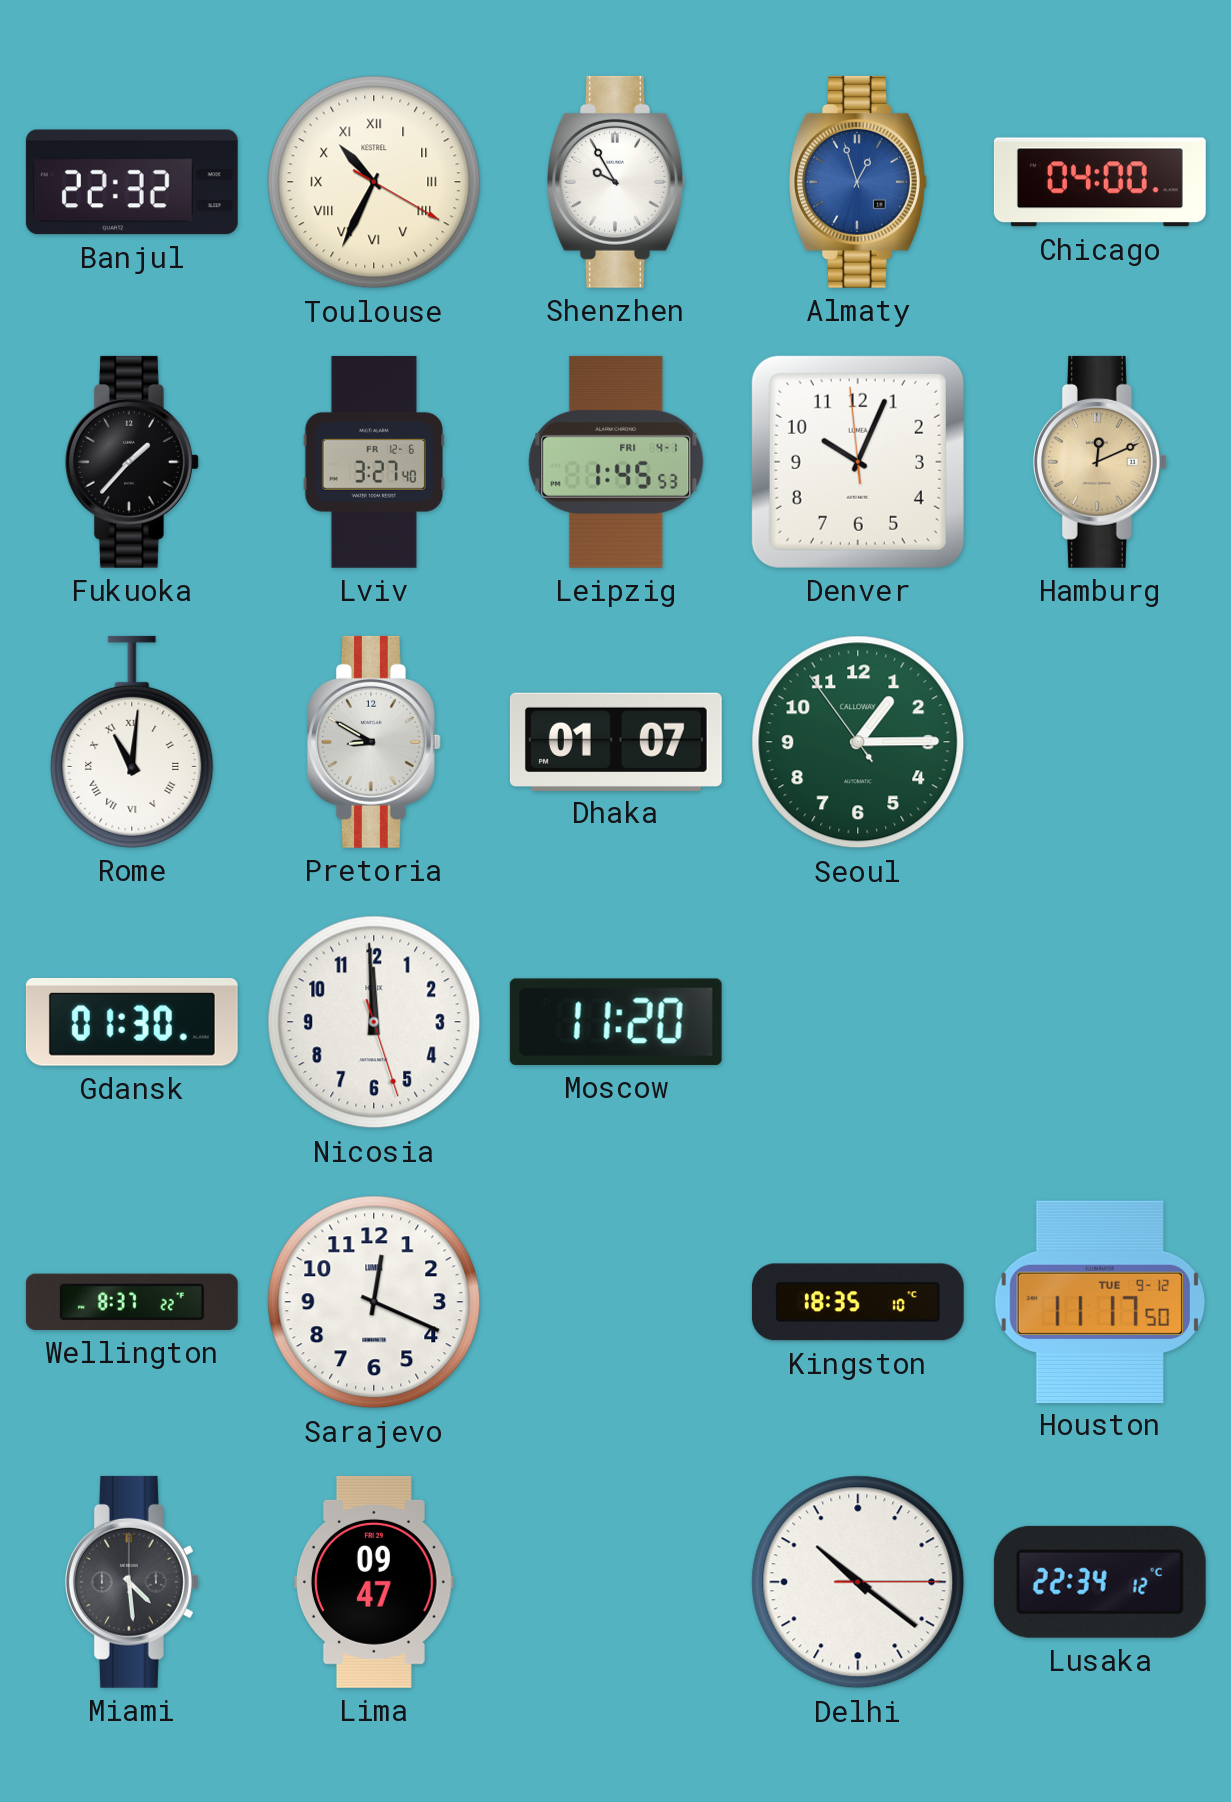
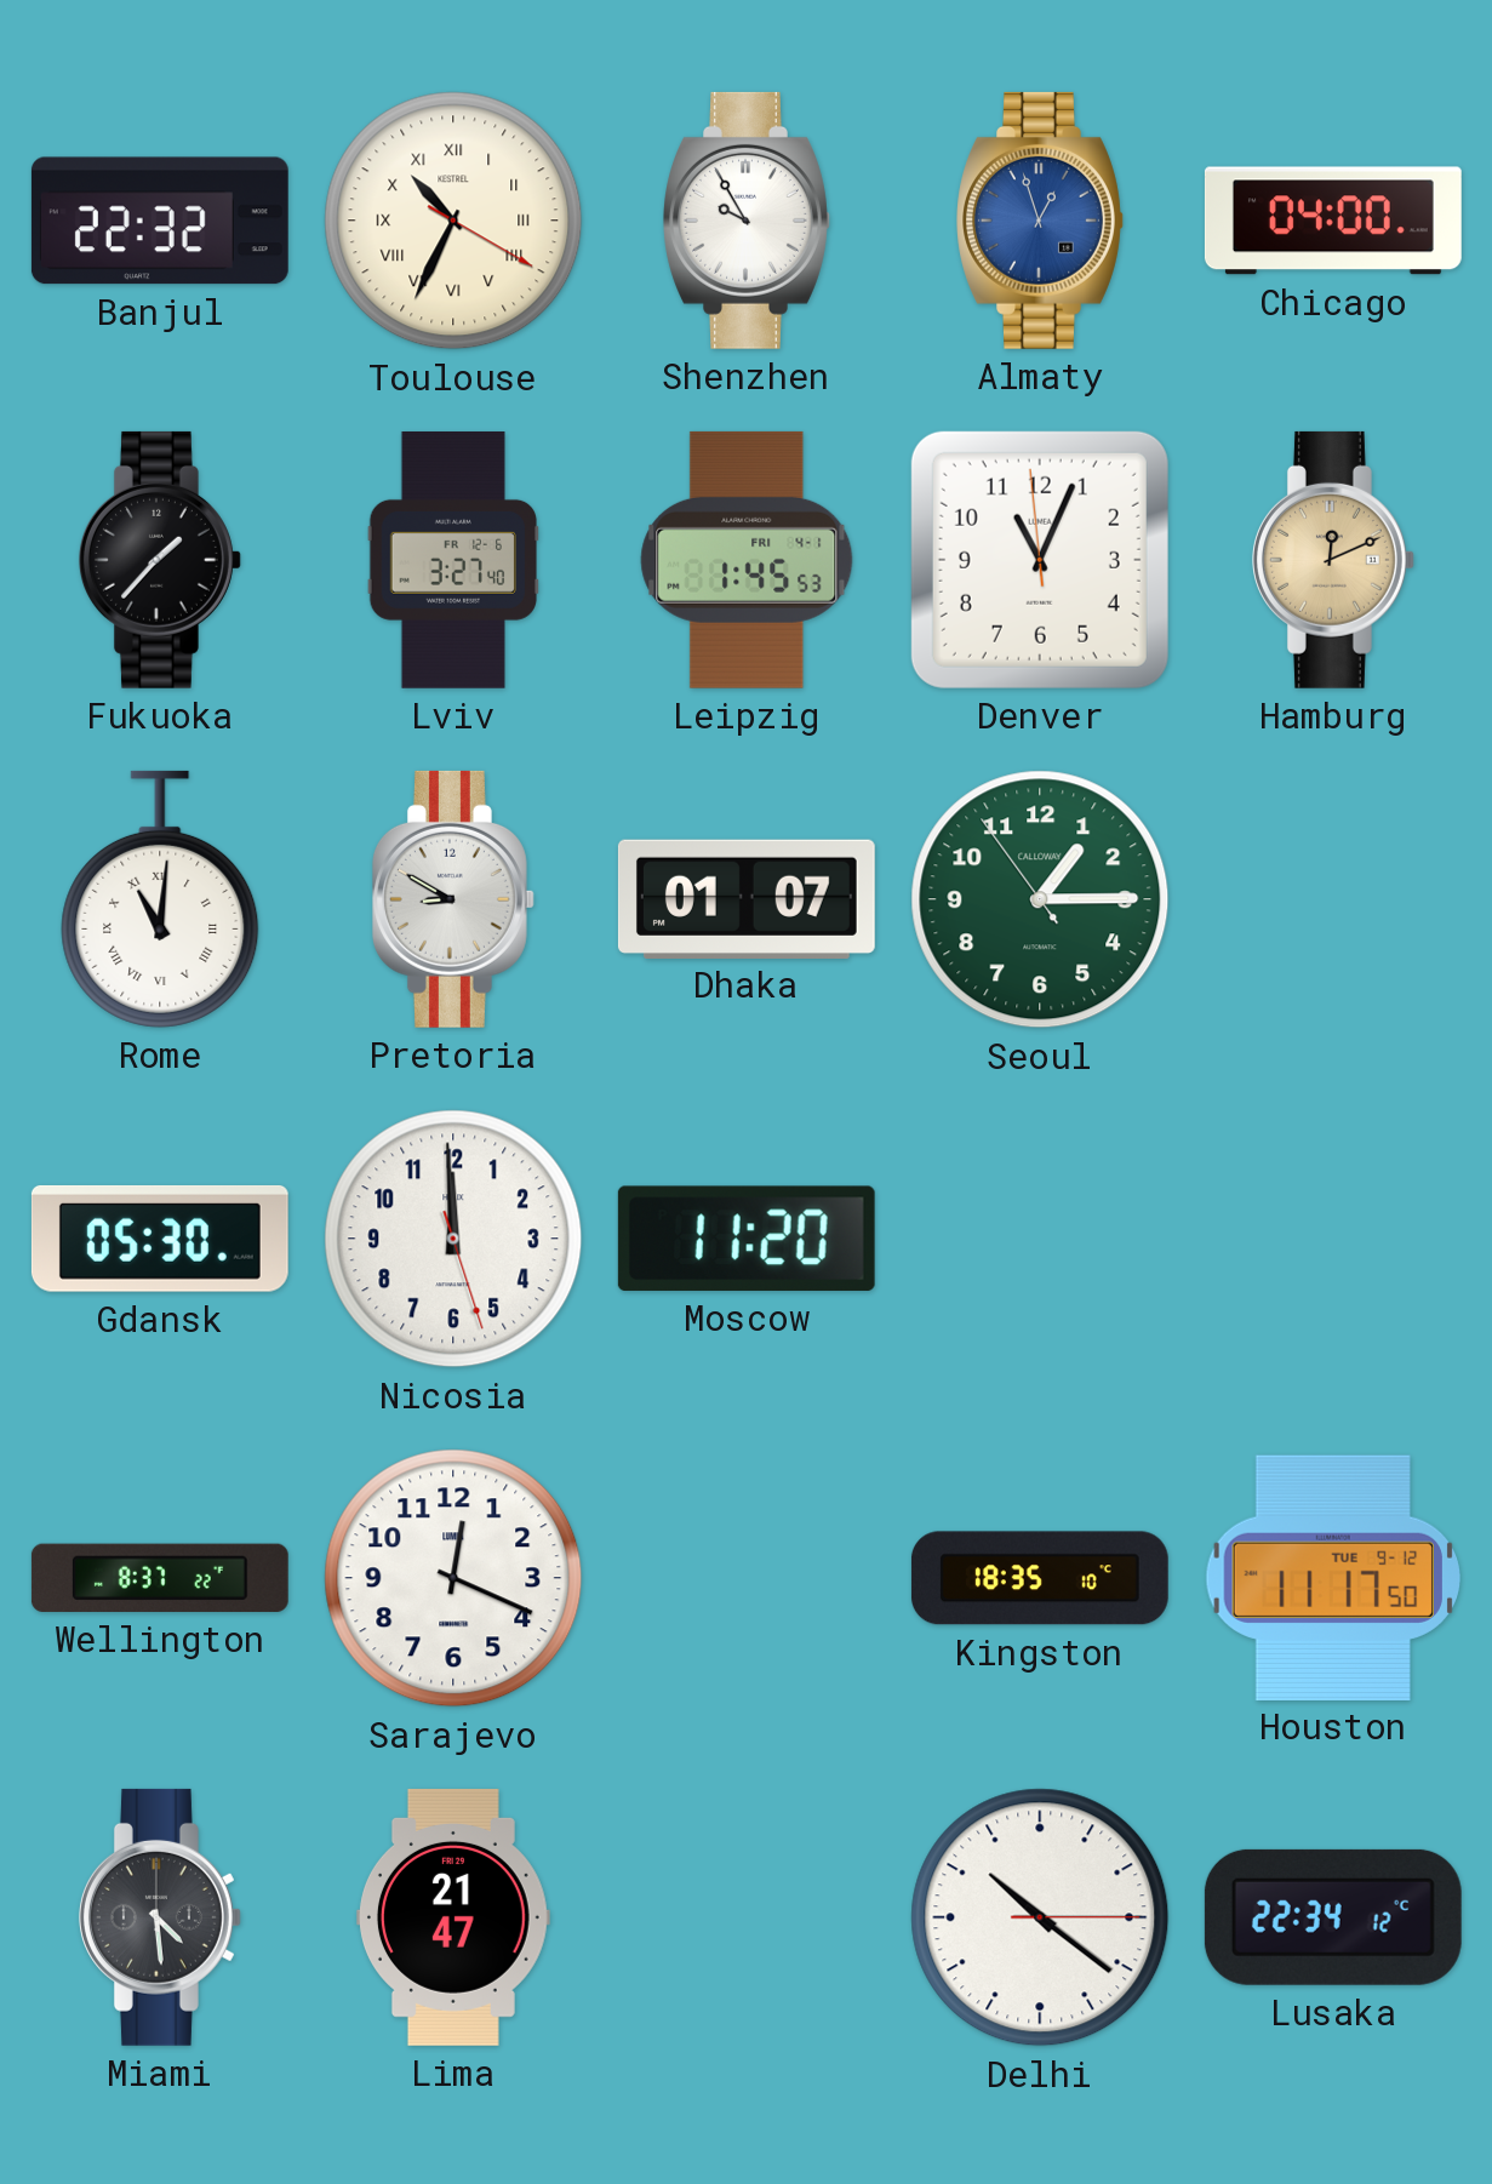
Denver: 10:03 -> 11:03 (1040, 560)
Gdansk: 01:30 -> 05:30 (160, 1239)
Lima: 09:47 -> 21:47 (453, 1917)
